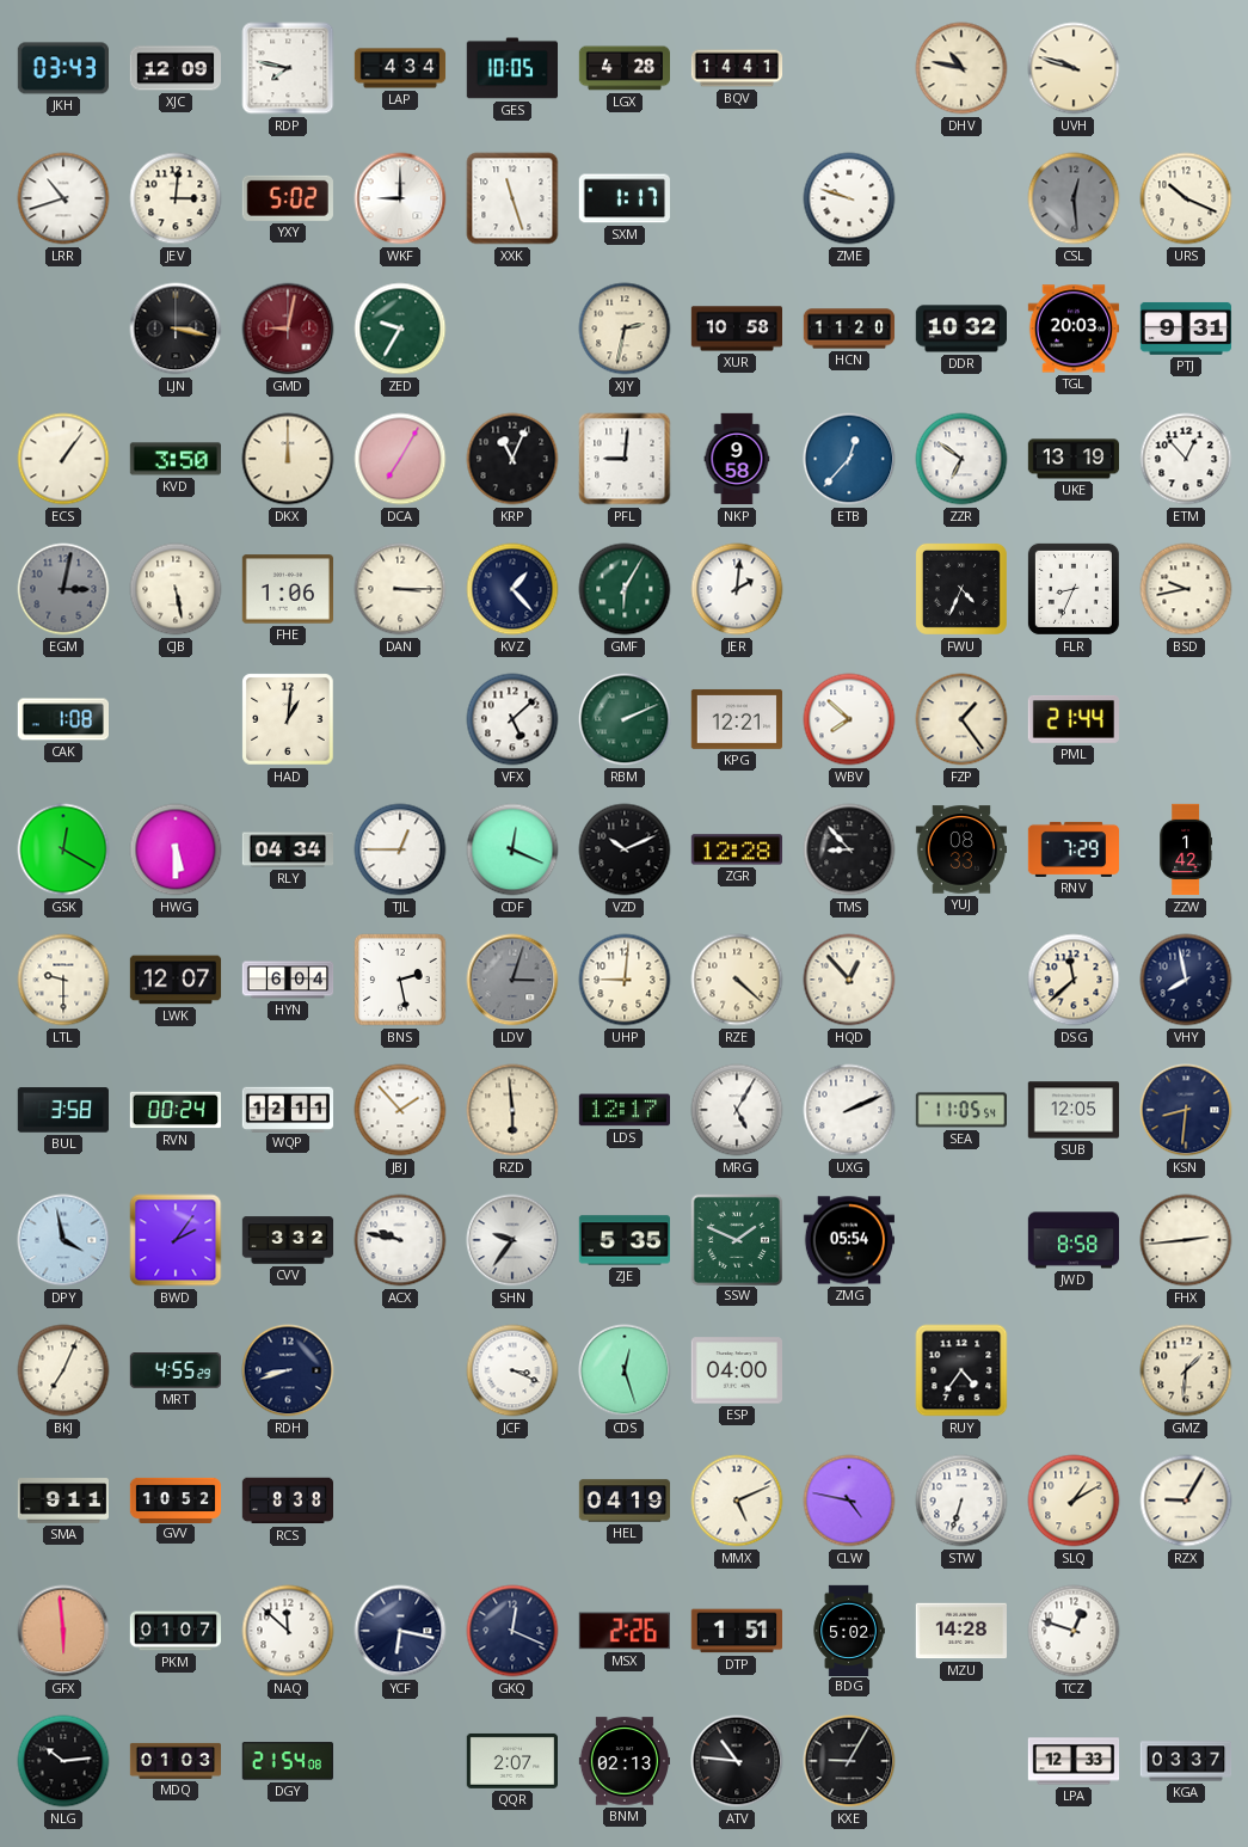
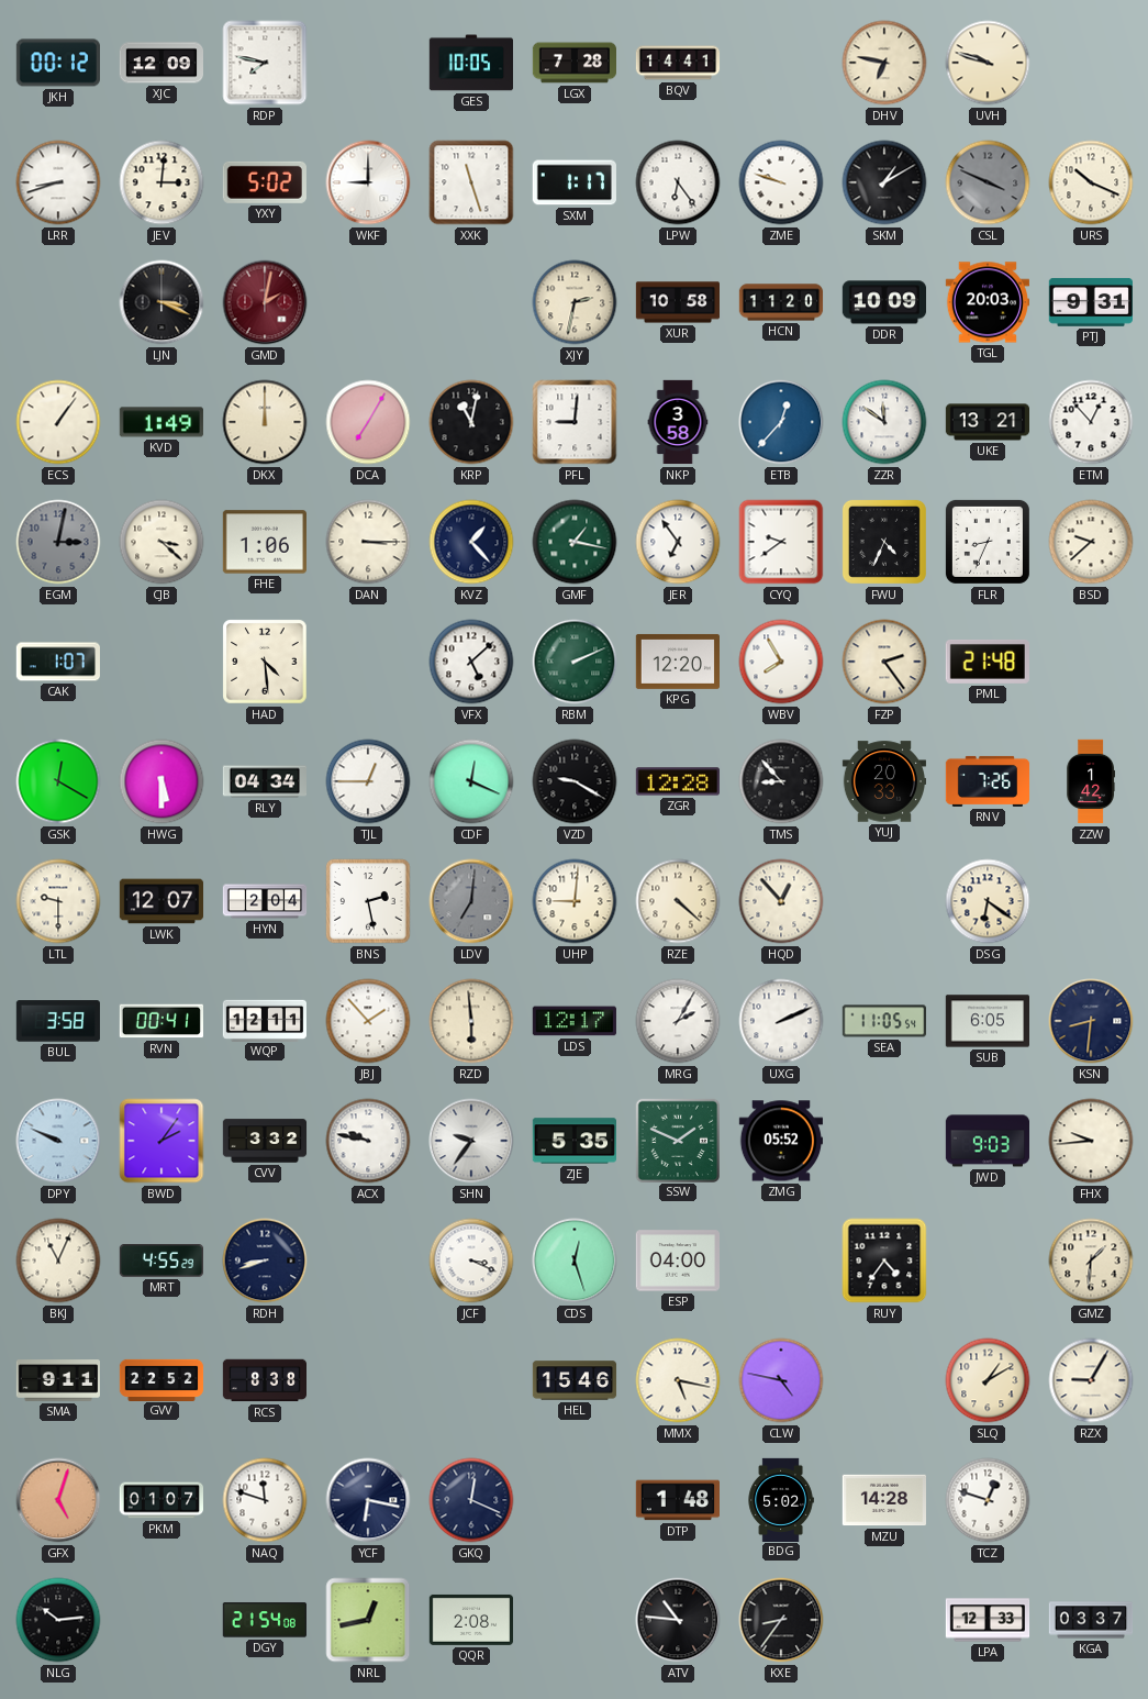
JKH: 03:43 -> 00:12 (57, 63)
LAP: 4:34 -> none (400, 68)
LGX: 4:28 -> 7:28 (573, 63)
DHV: 10:47 -> 6:47 (884, 63)
LRR: 10:42 -> 8:42 (58, 182)
LPW: none -> 6:24 (678, 182)
SKM: none -> 1:10 (884, 182)
CSL: 12:29 -> 3:49 (988, 182)
LJN: 3:17 -> 3:19 (161, 302)
GMD: 9:02 -> 2:02 (265, 302)
ZED: 9:35 -> none (400, 329)
DDR: 10:32 -> 10:09 (883, 302)
KVD: 3:50 -> 1:49 (161, 422)
KRP: 11:04 -> 11:02 (471, 422)
NKP: 9:58 -> 3:58 (678, 422)
ZZR: 6:51 -> 11:51 (884, 422)
UKE: 13:19 -> 13:21 (988, 422)
CJB: 5:28 -> 3:22 (161, 542)
GMF: 6:05 -> 1:17 (575, 542)
JER: 2:01 -> 6:54 (678, 542)
CYQ: none -> 9:39 (781, 542)
BSD: 9:43 -> 9:38 (1091, 542)
CAK: 1:08 -> 1:07 (57, 662)
HAD: 1:01 -> 4:29 (265, 662)
KPG: 12:21 -> 12:20 (677, 662)
WBV: 7:52 -> 7:55 (781, 662)
FZP: 1:24 -> 2:24 (884, 662)
PML: 21:44 -> 21:48 (987, 663)
VZD: 10:11 -> 9:20 (575, 781)
YUJ: 08:33 -> 20:33 (883, 781)
RNV: 7:29 -> 7:26 (988, 781)
HYN: 6:04 -> 2:04 (265, 901)
LDV: 3:03 -> 7:01 (471, 901)
DSG: 11:38 -> 6:21 (988, 901)
VHY: 7:58 -> none (1186, 980)
RVN: 00:24 -> 00:41 (160, 1021)
MRG: 5:05 -> 2:05 (678, 1021)
SUB: 12:05 -> 6:05 (987, 1021)
DPY: 3:58 -> 9:49 (58, 1141)
ZMG: 05:54 -> 05:52 (780, 1141)
JWD: 8:58 -> 9:03 (988, 1141)
FHX: 2:44 -> 9:44 (1091, 1141)
BKJ: 7:04 -> 11:04 (58, 1261)
GVV: 10:52 -> 22:52 (161, 1379)
HEL: 04:19 -> 15:46 (575, 1380)
MMX: 5:11 -> 5:17 (678, 1380)
STW: 6:33 -> none (961, 1501)
GFX: 5:59 -> 5:03 (58, 1500)
NAQ: 11:52 -> 11:48 (265, 1500)
MSX: 2:26 -> none (625, 1631)
DTP: 1:51 -> 1:48 (677, 1500)
MDQ: 01:03 -> none (174, 1761)
NRL: none -> 12:43 (368, 1620)
QQR: 2:07 -> 2:08 (470, 1620)
BNM: 02:13 -> none (623, 1761)
KXE: 9:05 -> 8:36 (781, 1620)
